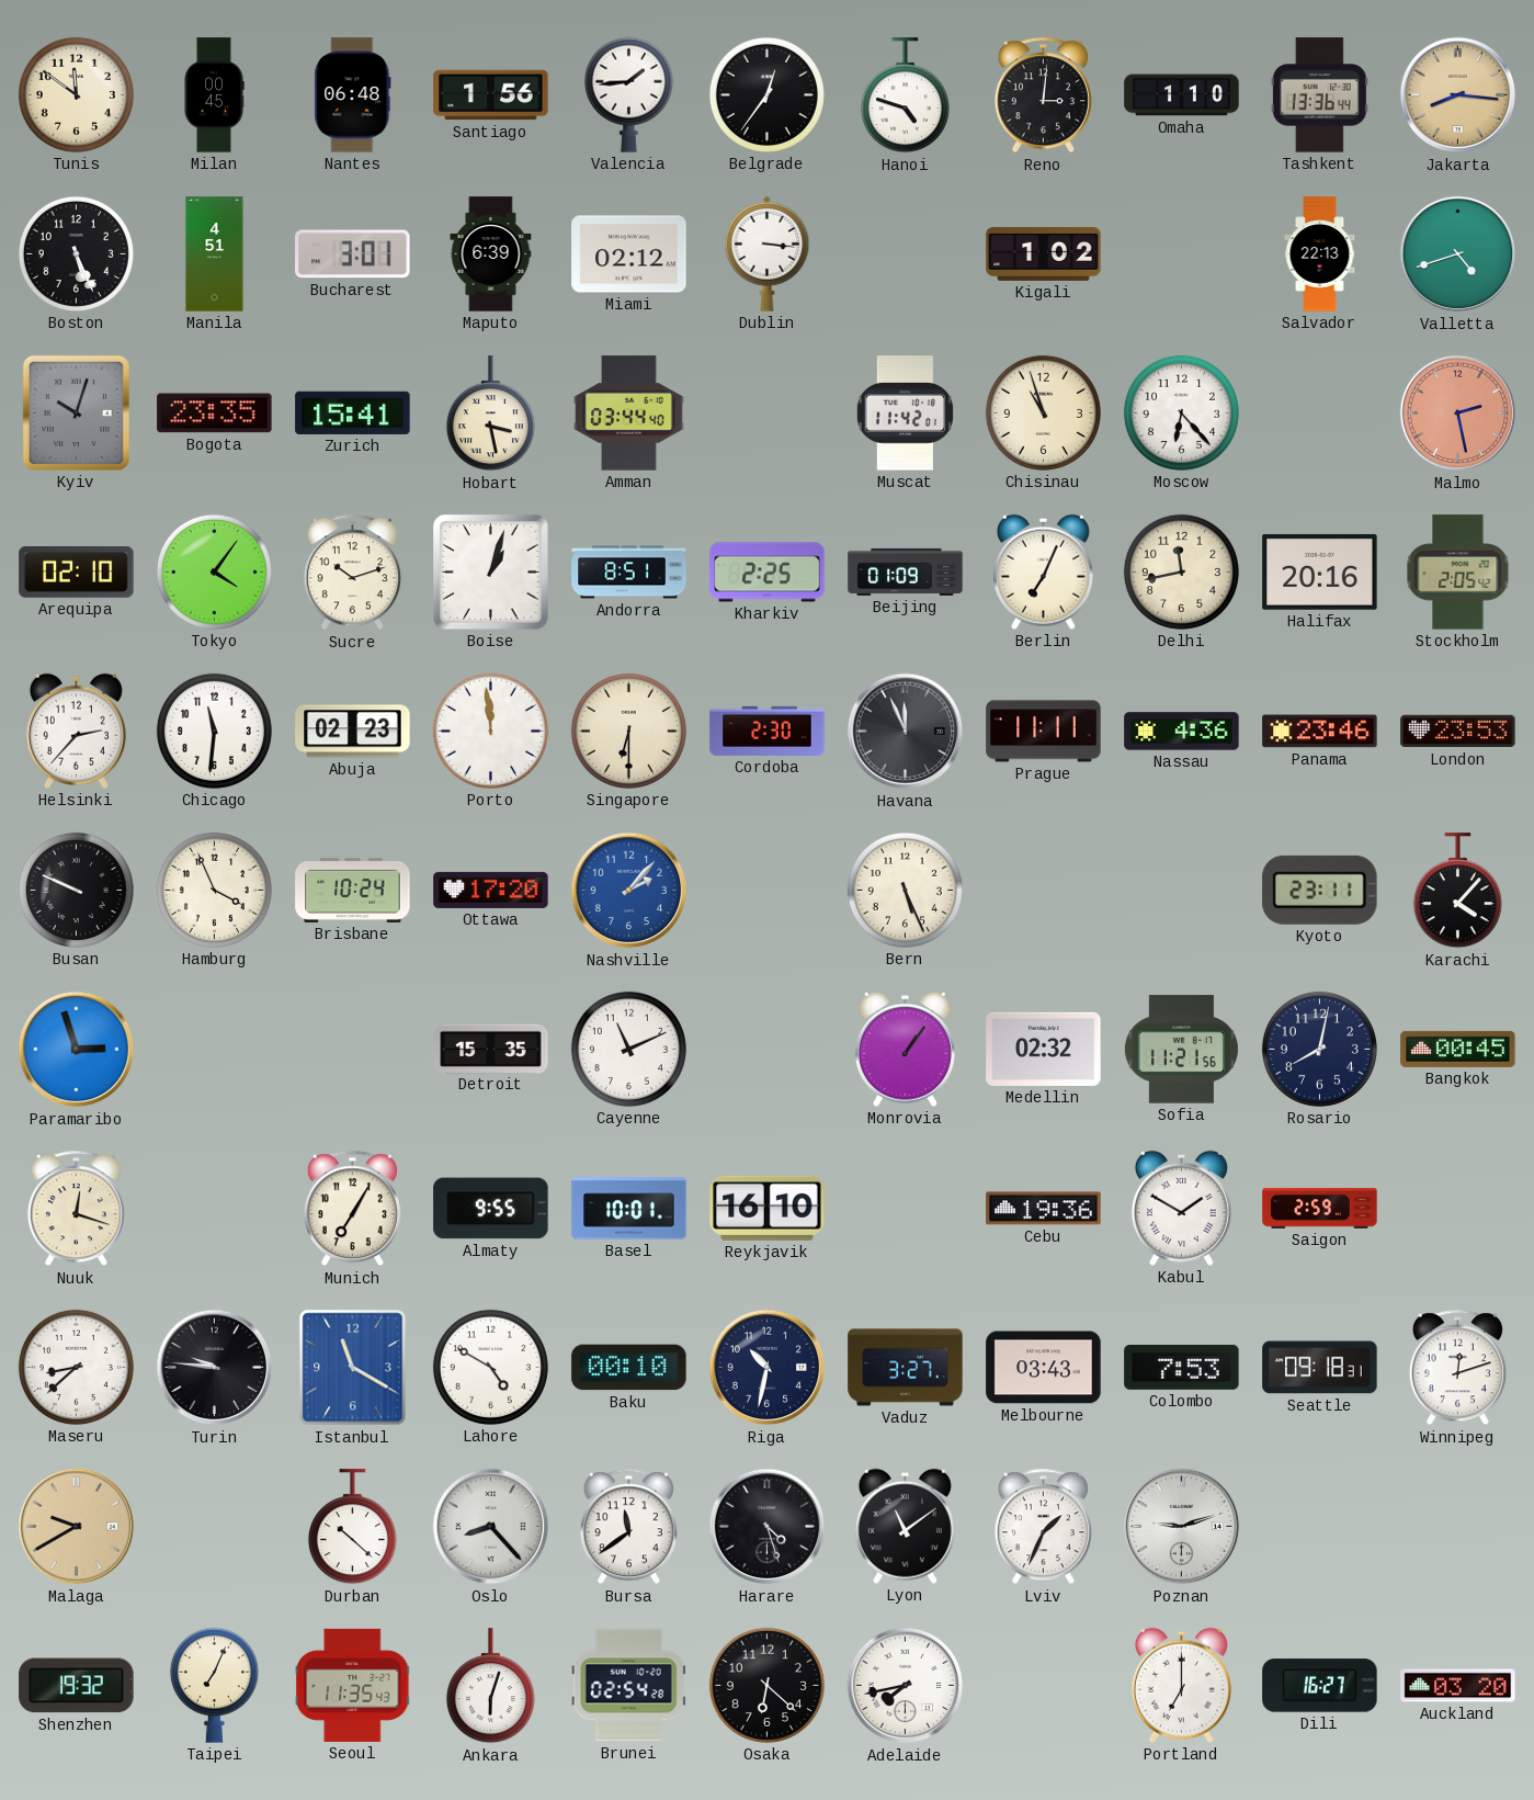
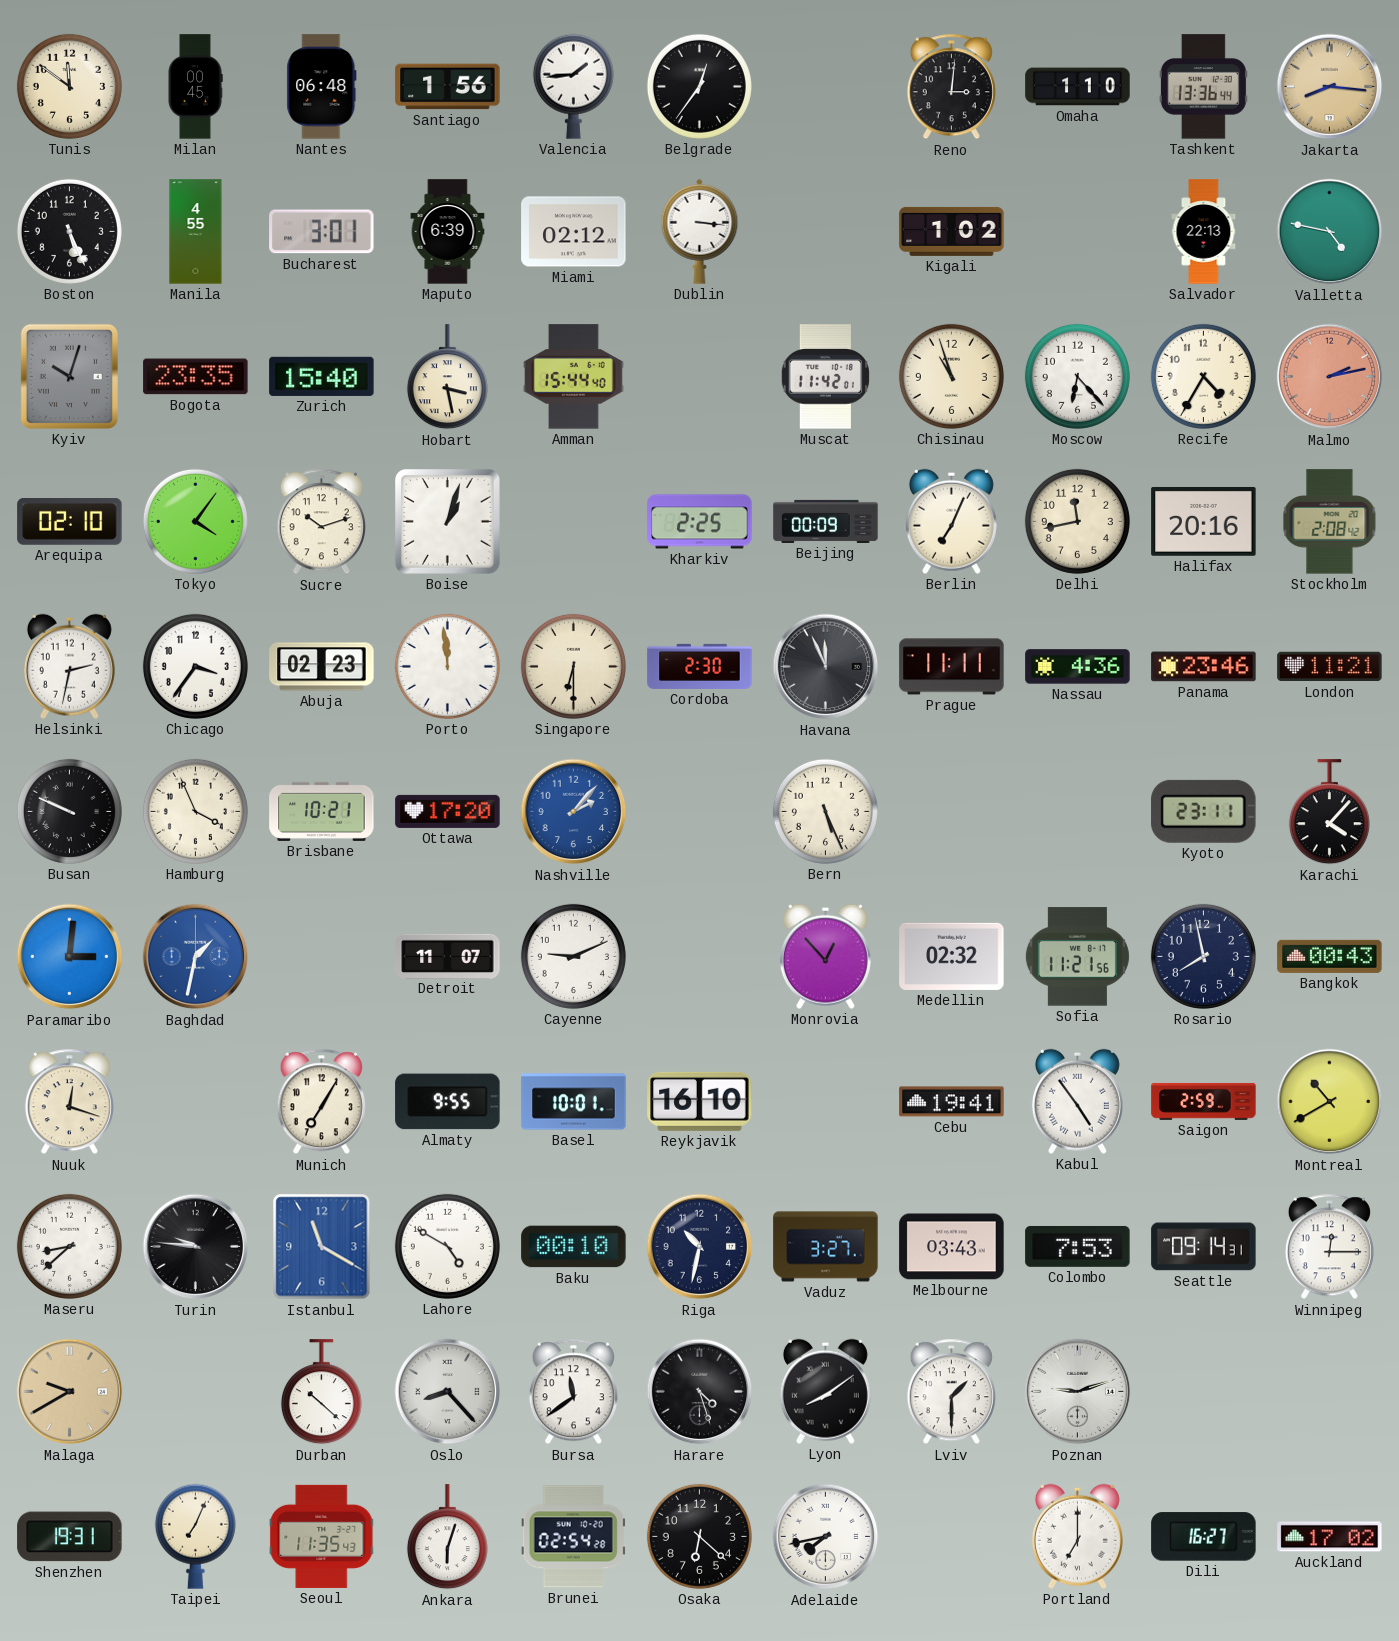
Hanoi: 4:48 -> none (905, 95)
Manila: 4:51 -> 4:55 (196, 232)
Valletta: 4:42 -> 4:47 (1330, 232)
Zurich: 15:41 -> 15:40 (322, 376)
Amman: 03:44 -> 15:44 (574, 377)
Recife: none -> 4:35 (1203, 376)
Malmo: 2:28 -> 2:13 (1330, 377)
Andorra: 8:51 -> none (629, 573)
Beijing: 01:09 -> 00:09 (826, 521)
Stockholm: 2:05 -> 2:08 (1330, 522)
Helsinki: 2:37 -> 2:32 (69, 666)
Chicago: 11:31 -> 3:36 (195, 666)
London: 23:53 -> 11:21 (1330, 667)
Brisbane: 10:24 -> 10:21 (322, 811)
Paramaribo: 2:57 -> 3:01 (70, 957)
Baghdad: none -> 1:32 (196, 957)
Detroit: 15:35 -> 11:07 (448, 956)
Cayenne: 11:11 -> 9:11 (573, 956)
Monrovia: 1:06 -> 12:53 (825, 956)
Rosario: 8:02 -> 7:58 (1203, 956)
Bangkok: 00:45 -> 00:43 (1330, 956)
Cebu: 19:36 -> 19:41 (952, 1102)
Kabul: 1:50 -> 4:54 (1077, 1101)
Montreal: none -> 10:40 (1330, 1102)
Seattle: 09:18 -> 09:14 (1204, 1247)
Winnipeg: 12:12 -> 12:15 (1329, 1247)
Lyon: 11:09 -> 8:09 (825, 1391)
Lviv: 1:34 -> 1:30 (951, 1392)
Shenzhen: 19:32 -> 19:31 (70, 1537)
Auckland: 03:20 -> 17:02 (1330, 1537)
